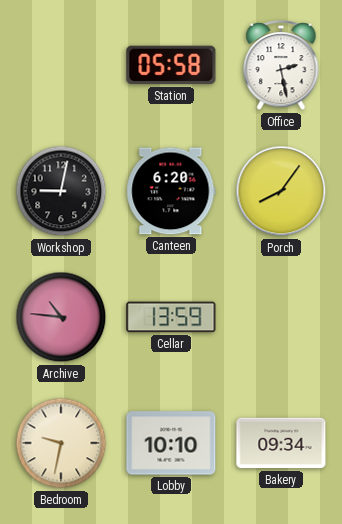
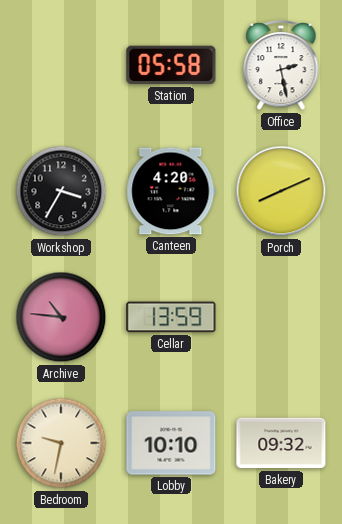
Workshop: 9:02 -> 3:35 (61, 191)
Canteen: 6:20 -> 4:20 (171, 191)
Porch: 8:06 -> 8:11 (281, 191)
Bakery: 09:34 -> 09:32 (281, 443)
